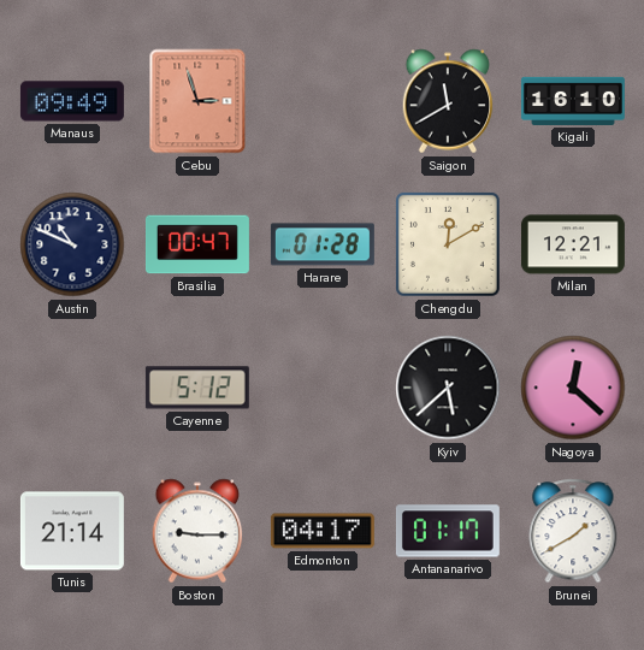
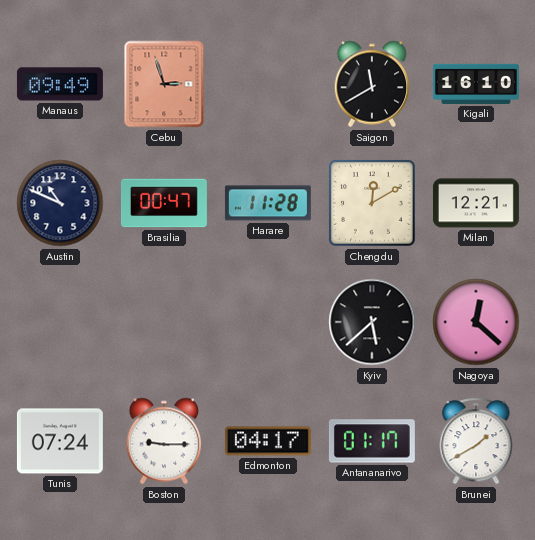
Harare: 01:28 -> 11:28 (268, 203)
Cayenne: 5:12 -> none (197, 388)
Tunis: 21:14 -> 07:24 (60, 441)
